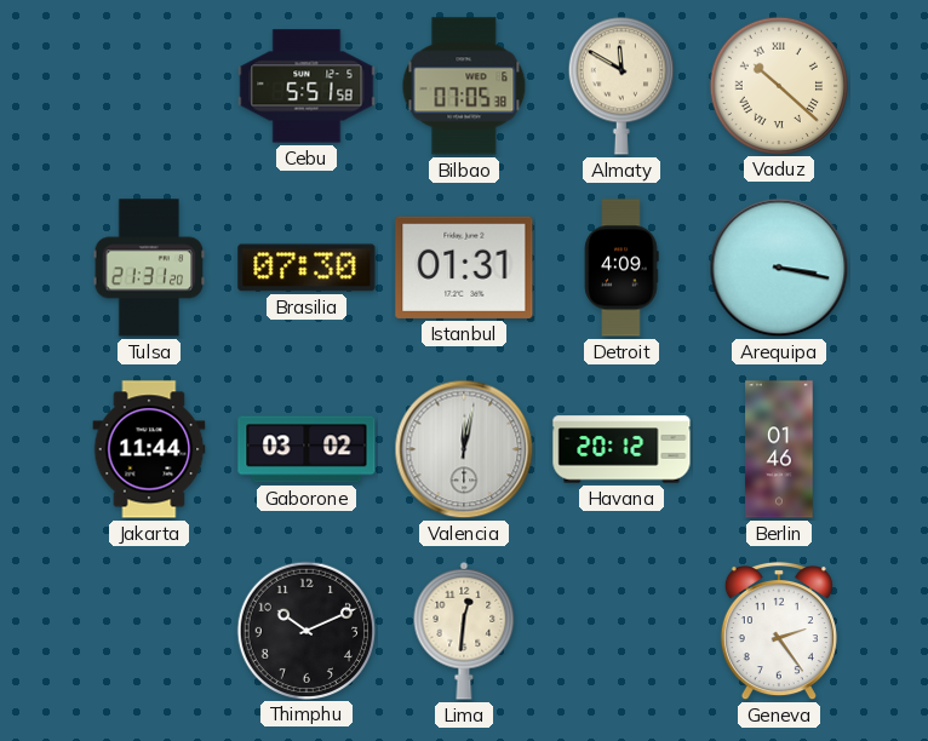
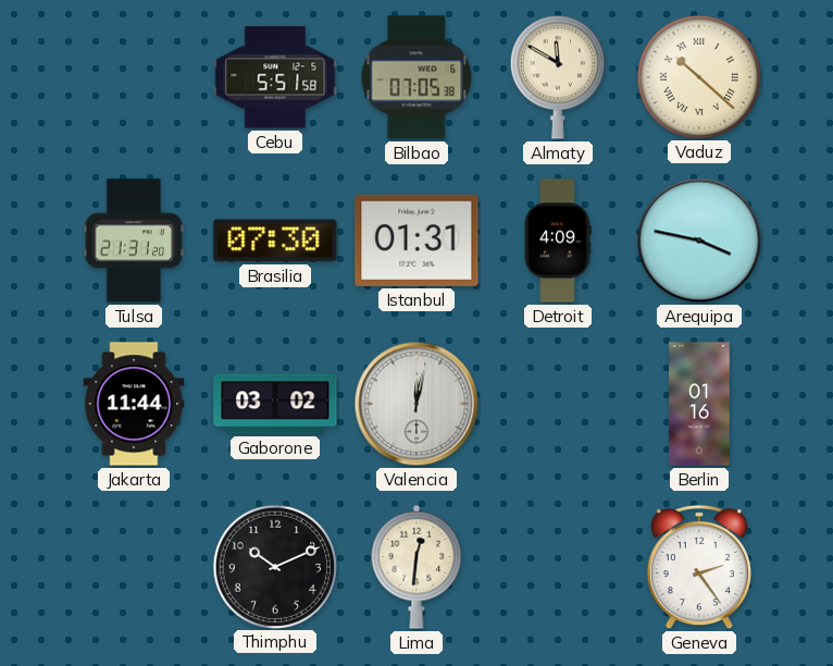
Arequipa: 3:17 -> 3:47 (699, 240)
Havana: 20:12 -> none (621, 449)
Berlin: 01:46 -> 01:16 (699, 404)
